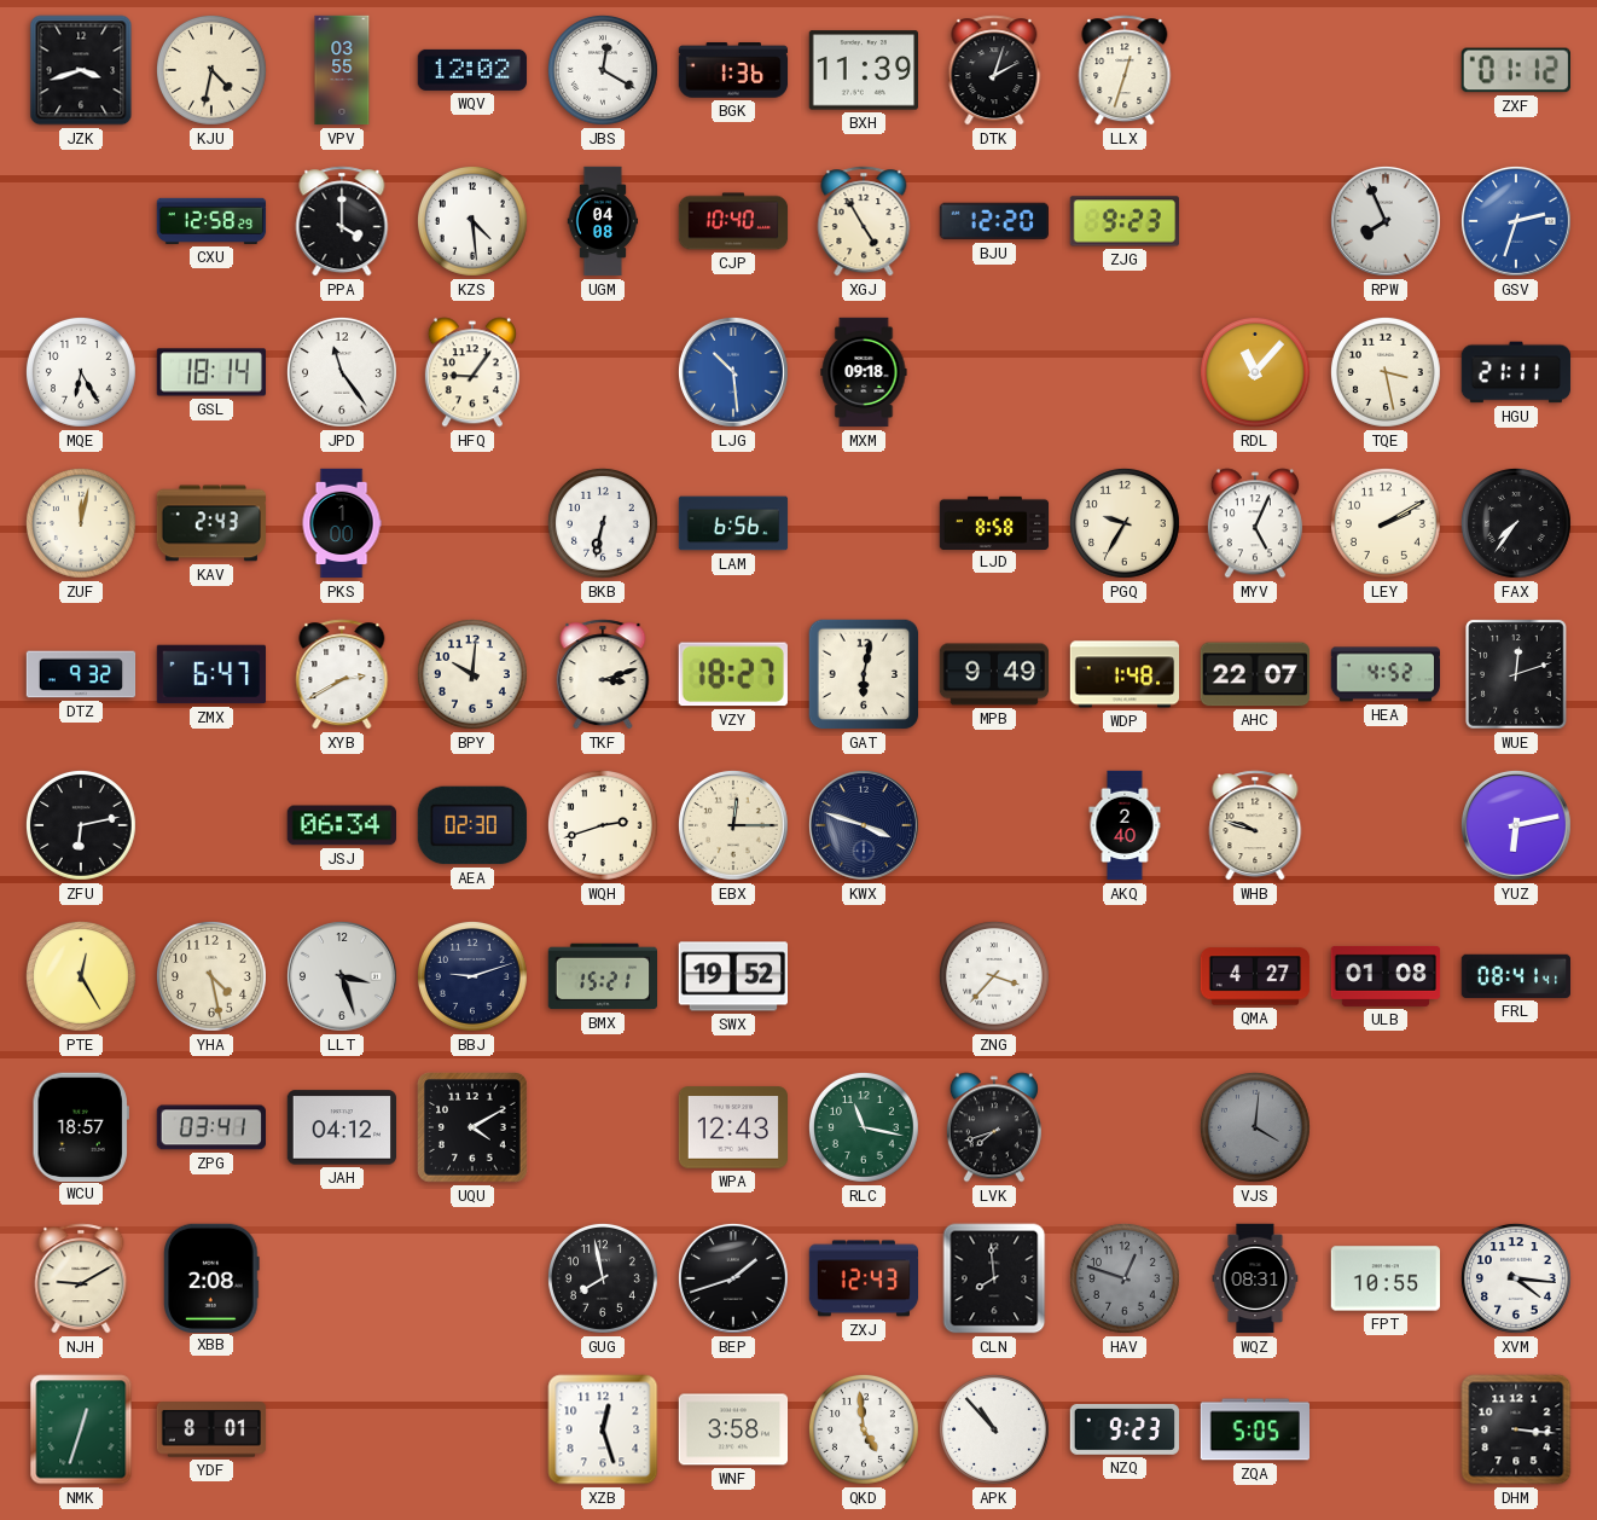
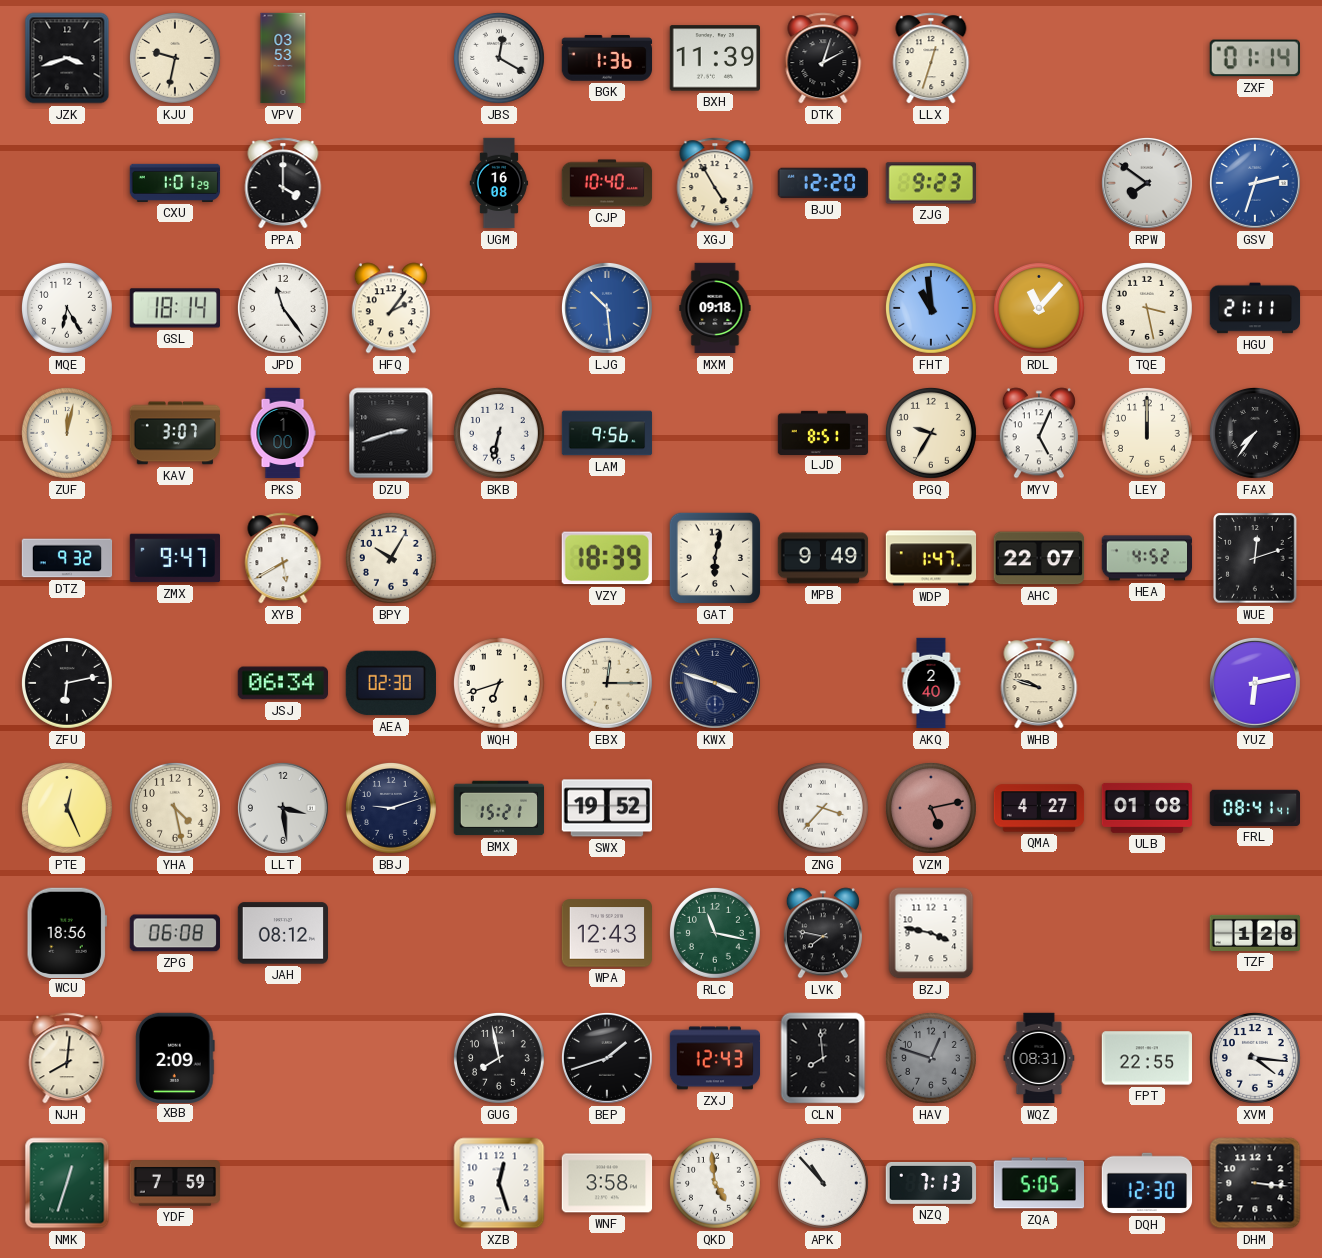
KJU: 4:32 -> 9:32 (175, 58)
VPV: 03:55 -> 03:53 (283, 58)
WQV: 12:02 -> none (471, 70)
ZXF: 01:12 -> 01:14 (1255, 58)
CXU: 12:58 -> 1:01 (175, 183)
KZS: 4:29 -> none (472, 221)
UGM: 04:08 -> 16:08 (499, 183)
RPW: 7:56 -> 7:51 (1147, 183)
HFQ: 9:06 -> 2:06 (391, 308)
FHT: none -> 10:59 (931, 308)
KAV: 2:43 -> 3:07 (174, 433)
DZU: none -> 2:42 (391, 433)
LAM: 6:56 -> 9:56 (607, 433)
LJD: 8:58 -> 8:51 (823, 432)
LEY: 2:10 -> 12:00 (1147, 433)
ZMX: 6:47 -> 9:47 (174, 558)
XYB: 2:40 -> 5:40 (283, 558)
BPY: 10:01 -> 10:05 (391, 558)
TKF: 3:12 -> none (603, 674)
VZY: 18:27 -> 18:39 (607, 558)
WDP: 1:48 -> 1:47 (931, 558)
WQH: 2:42 -> 6:42 (499, 683)
PTE: 12:25 -> 12:26 (67, 808)
LLT: 3:27 -> 3:29 (283, 808)
VZM: none -> 5:13 (931, 808)
WCU: 18:57 -> 18:56 (67, 932)
ZPG: 03:41 -> 06:08 (175, 933)
JAH: 04:12 -> 08:12 (283, 933)
UQU: 4:10 -> none (474, 1129)
LVK: 7:42 -> 7:47 (823, 933)
BZJ: none -> 3:47 (931, 933)
VJS: 4:01 -> none (1255, 1127)
TZF: none -> 1:28 (1255, 933)
NJH: 9:10 -> 8:01 (67, 1058)
XBB: 2:08 -> 2:09 (176, 1057)
FPT: 10:55 -> 22:55 (1146, 1058)
YDF: 8:01 -> 7:59 (175, 1183)
NZQ: 9:23 -> 7:13 (931, 1183)
DQH: none -> 12:30 (1147, 1183)
